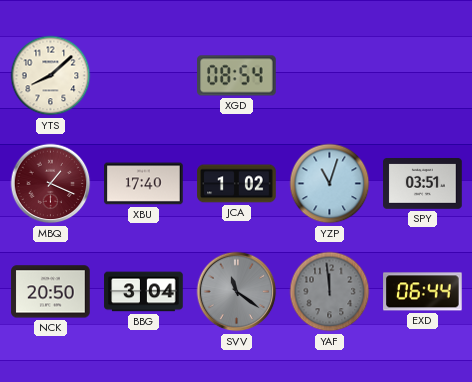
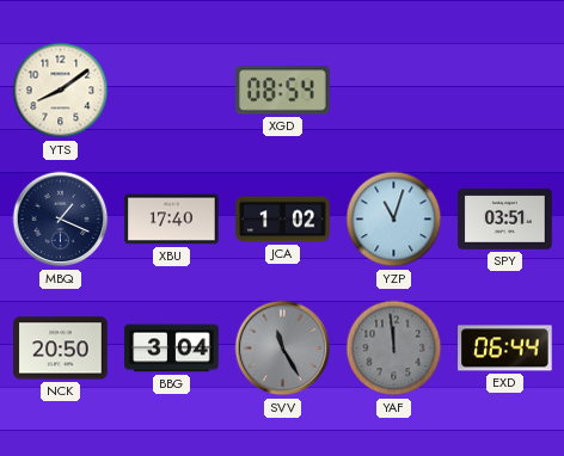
YTS: 8:08 -> 8:09 (61, 91)
MBQ dial: burgundy -> navy (61, 220)
SVV: 11:21 -> 11:25 (283, 349)
